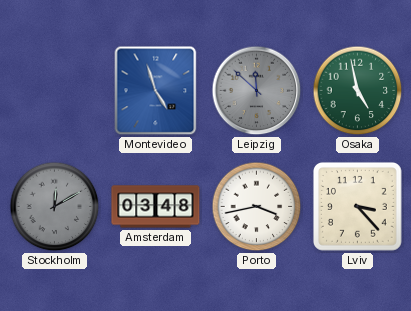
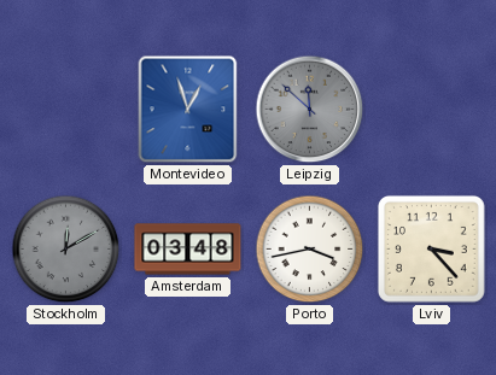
Montevideo: 4:57 -> 12:57 (188, 110)
Osaka: 4:58 -> none (358, 91)
